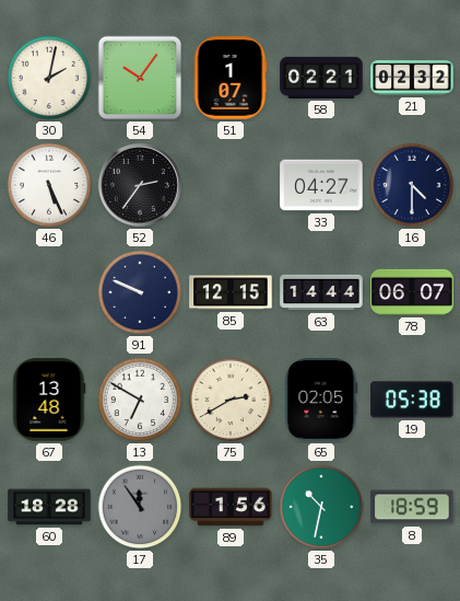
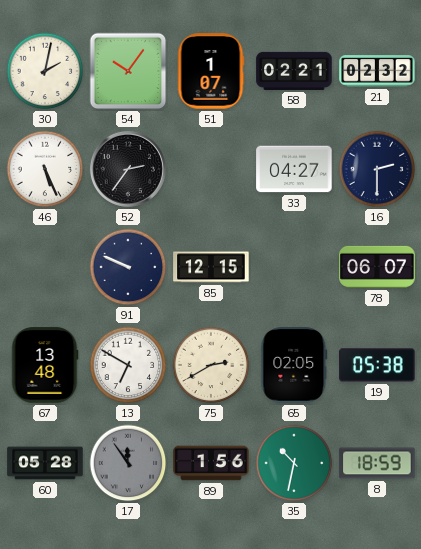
16: 4:30 -> 2:30 (377, 169)
63: 14:44 -> none (321, 292)
60: 18:28 -> 05:28 (45, 463)
